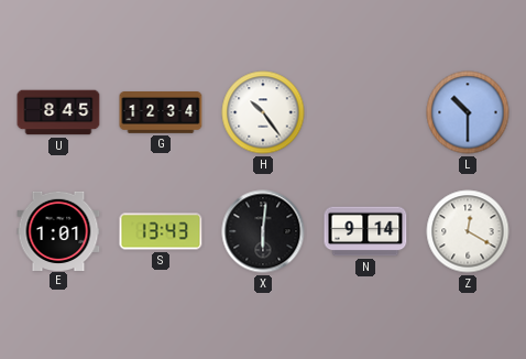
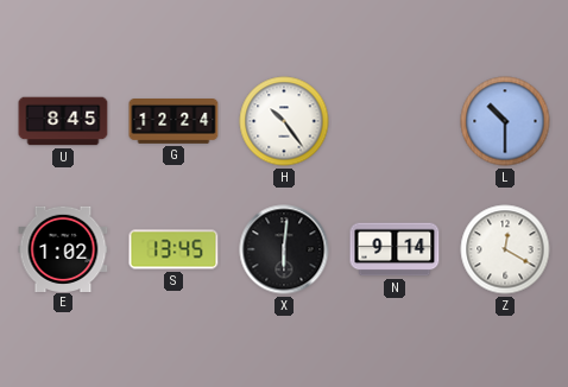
G: 12:34 -> 12:24 (173, 122)
E: 1:01 -> 1:02 (63, 248)
S: 13:43 -> 13:45 (173, 249)
